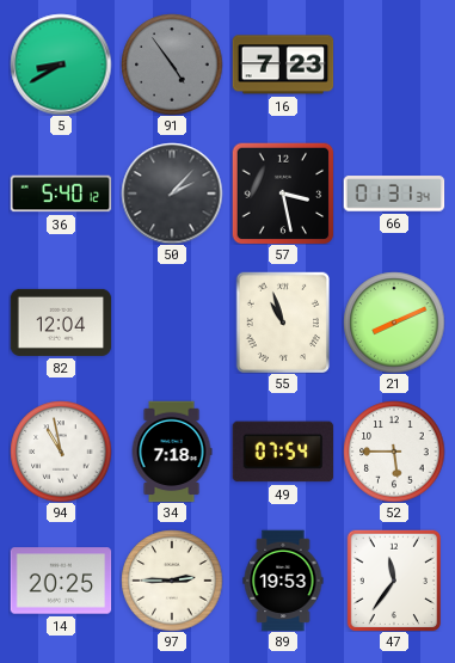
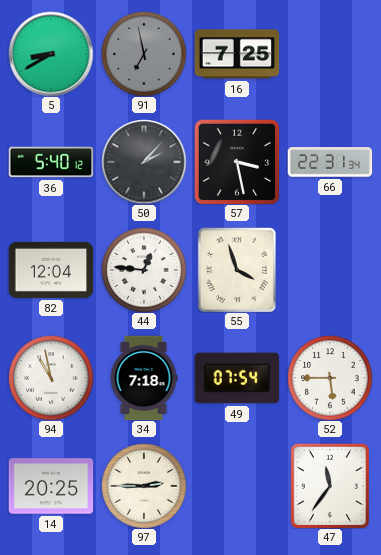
91: 4:54 -> 6:58 (144, 54)
16: 7:23 -> 7:25 (237, 54)
66: 01:31 -> 22:31 (330, 162)
44: none -> 12:46 (144, 270)
55: 10:57 -> 3:57 (236, 270)
21: 8:11 -> none (394, 323)
89: 19:53 -> none (283, 581)
